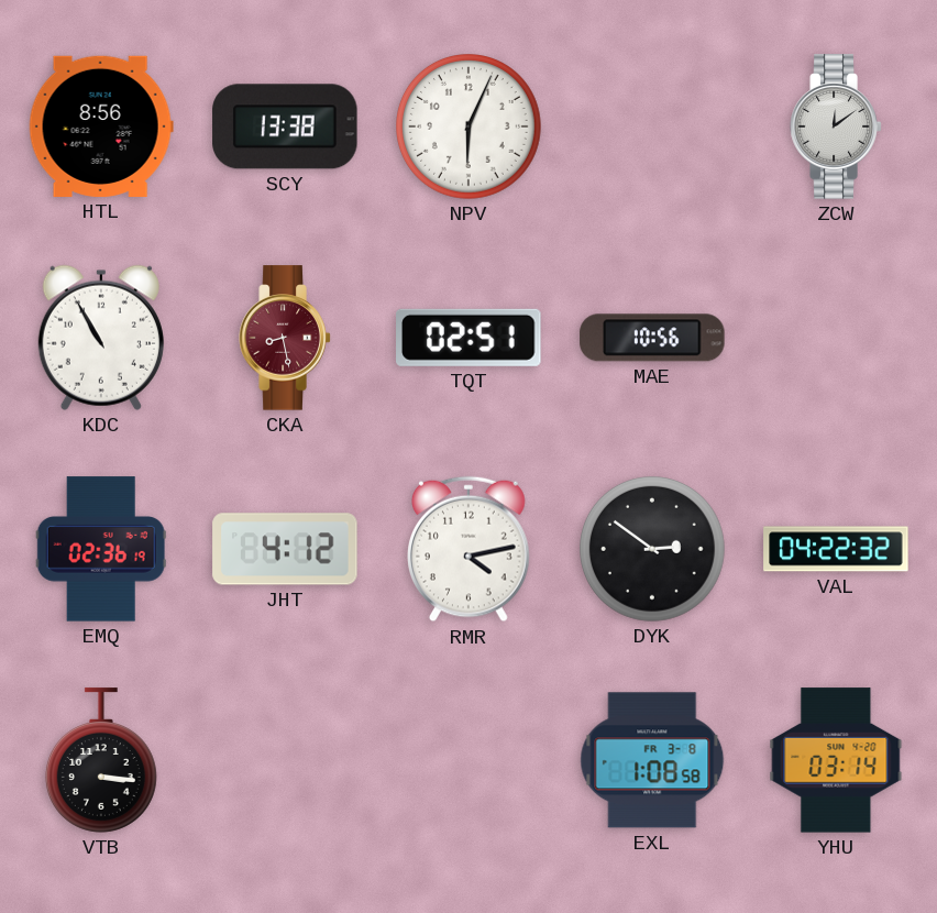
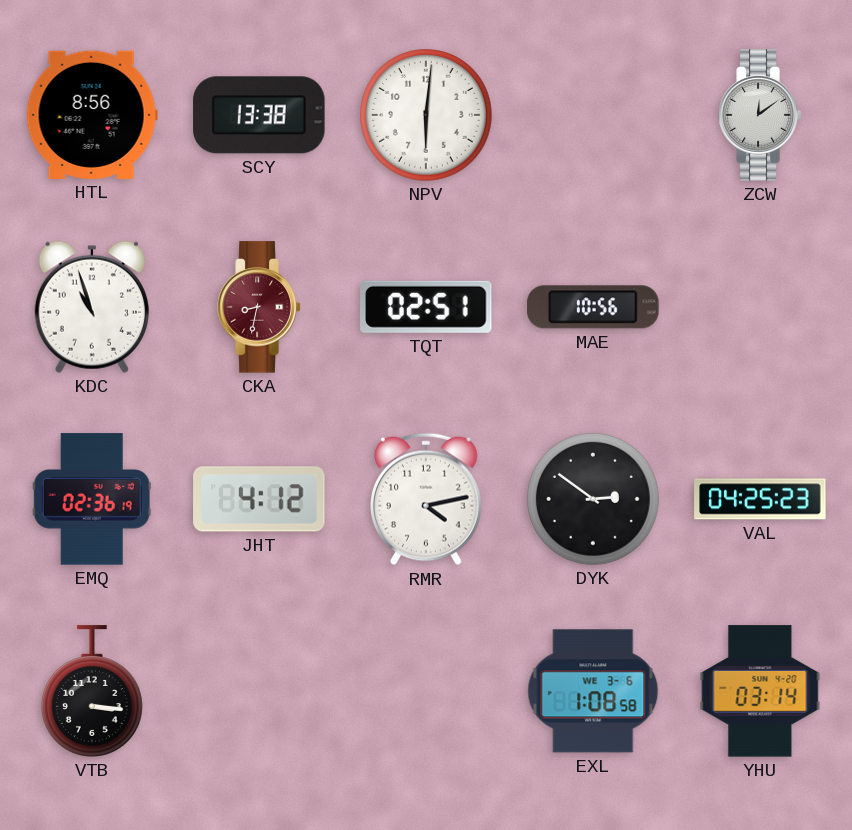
NPV: 6:04 -> 6:01 (427, 116)
KDC: 10:55 -> 10:57 (92, 307)
CKA: 8:28 -> 8:32 (259, 307)
VAL: 04:22 -> 04:25 (760, 499)
EXL date: FR 3-8 -> WE 3-6 (593, 691)
